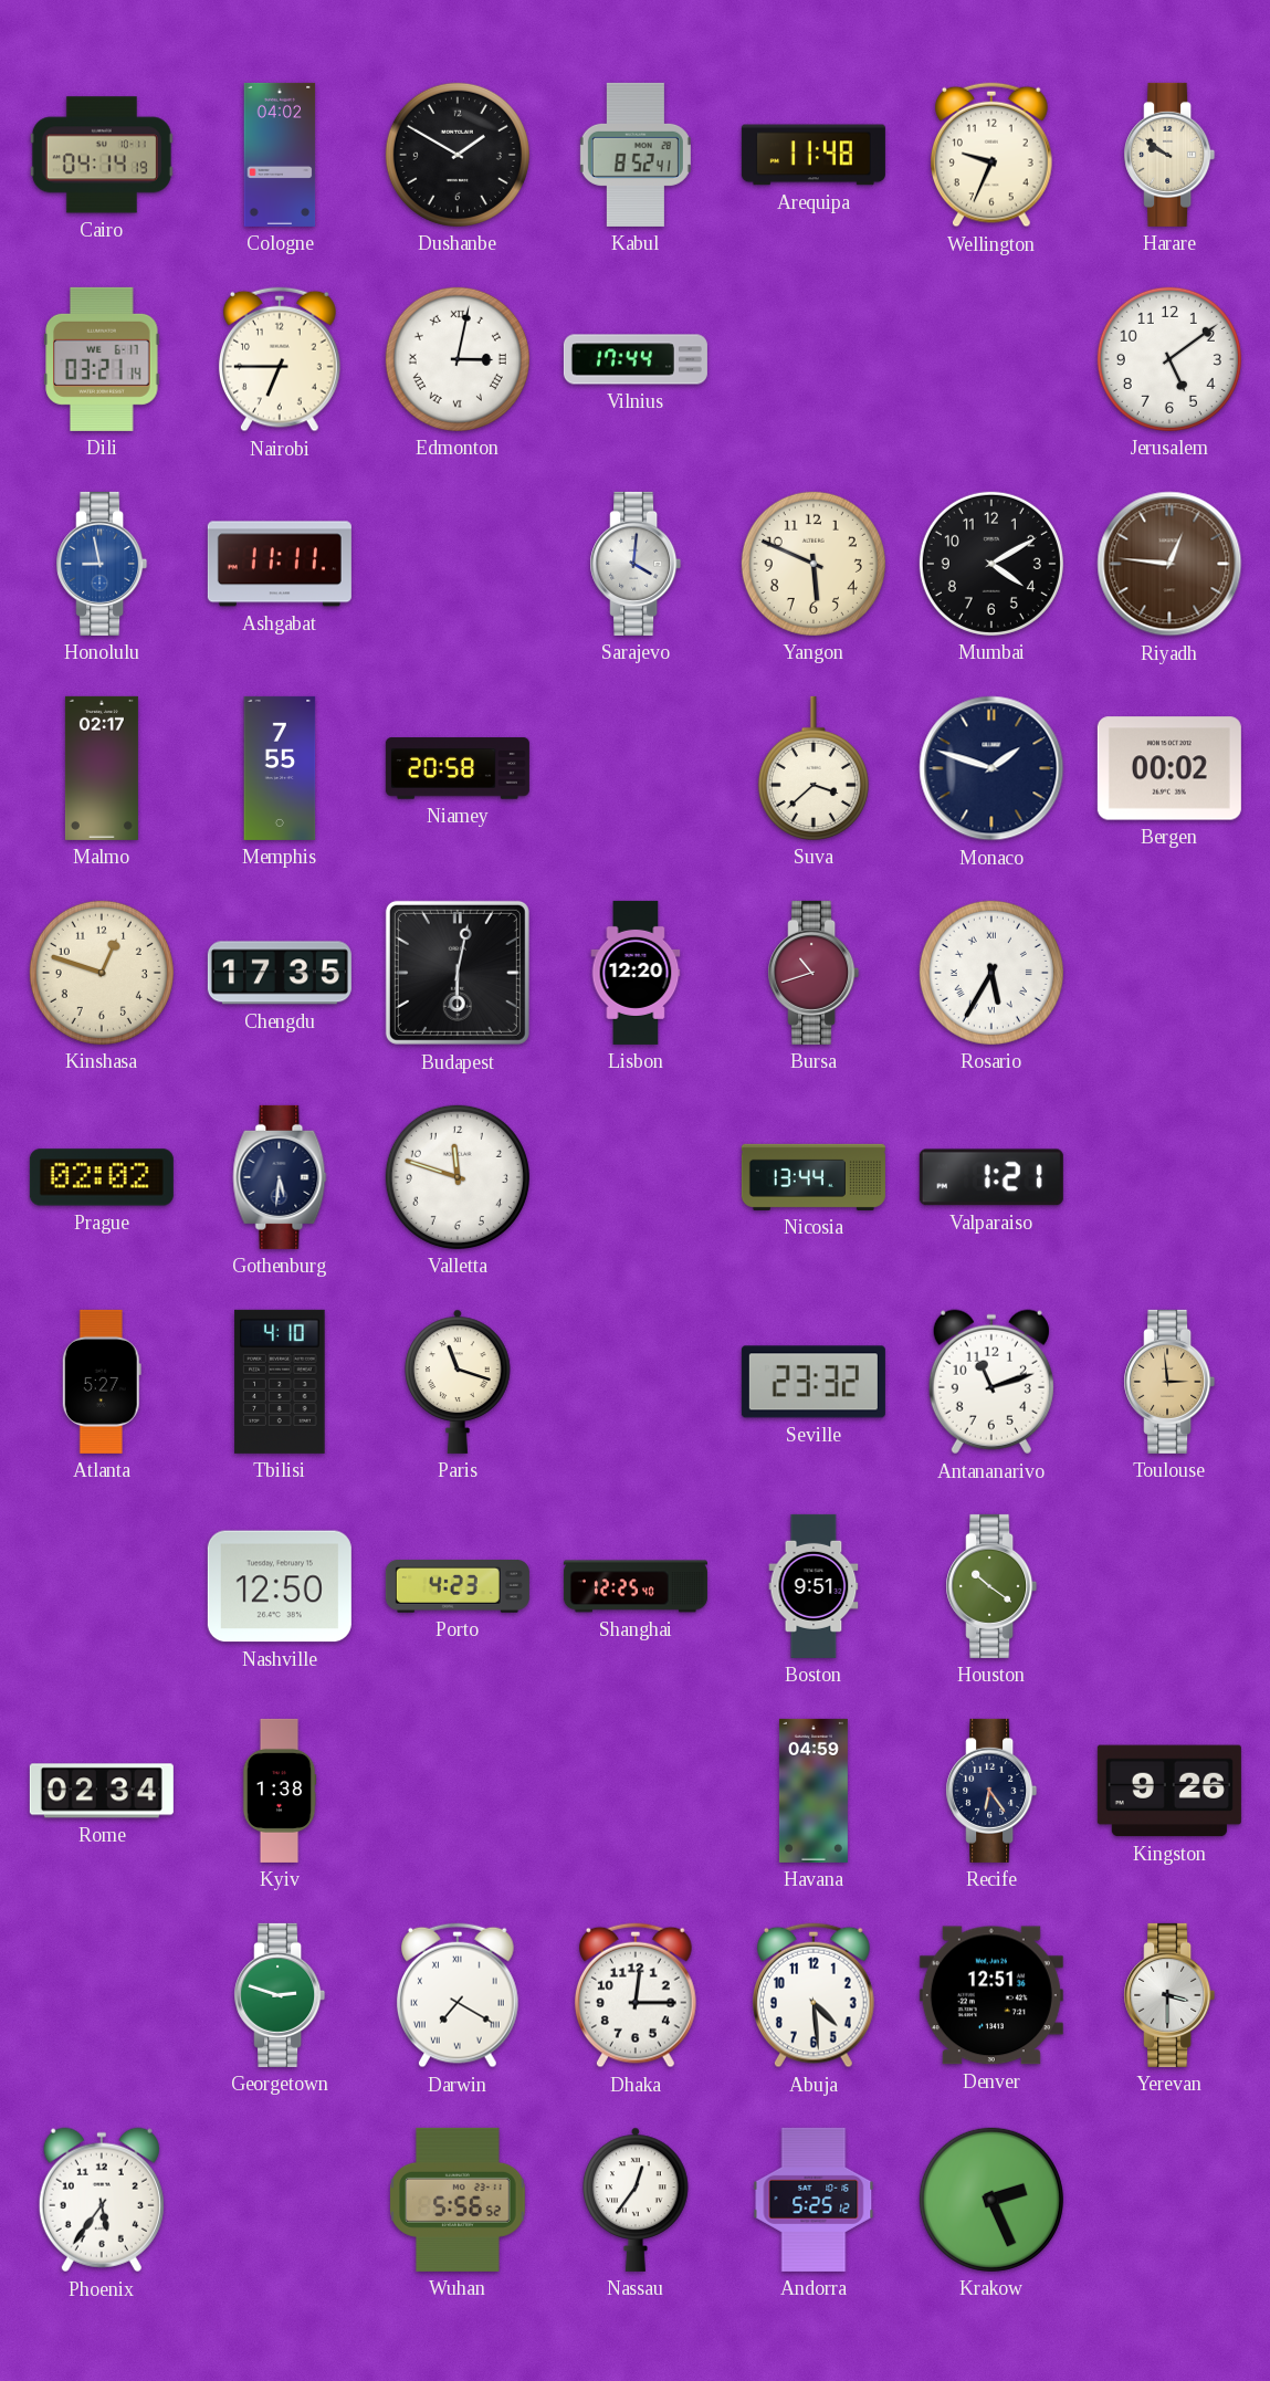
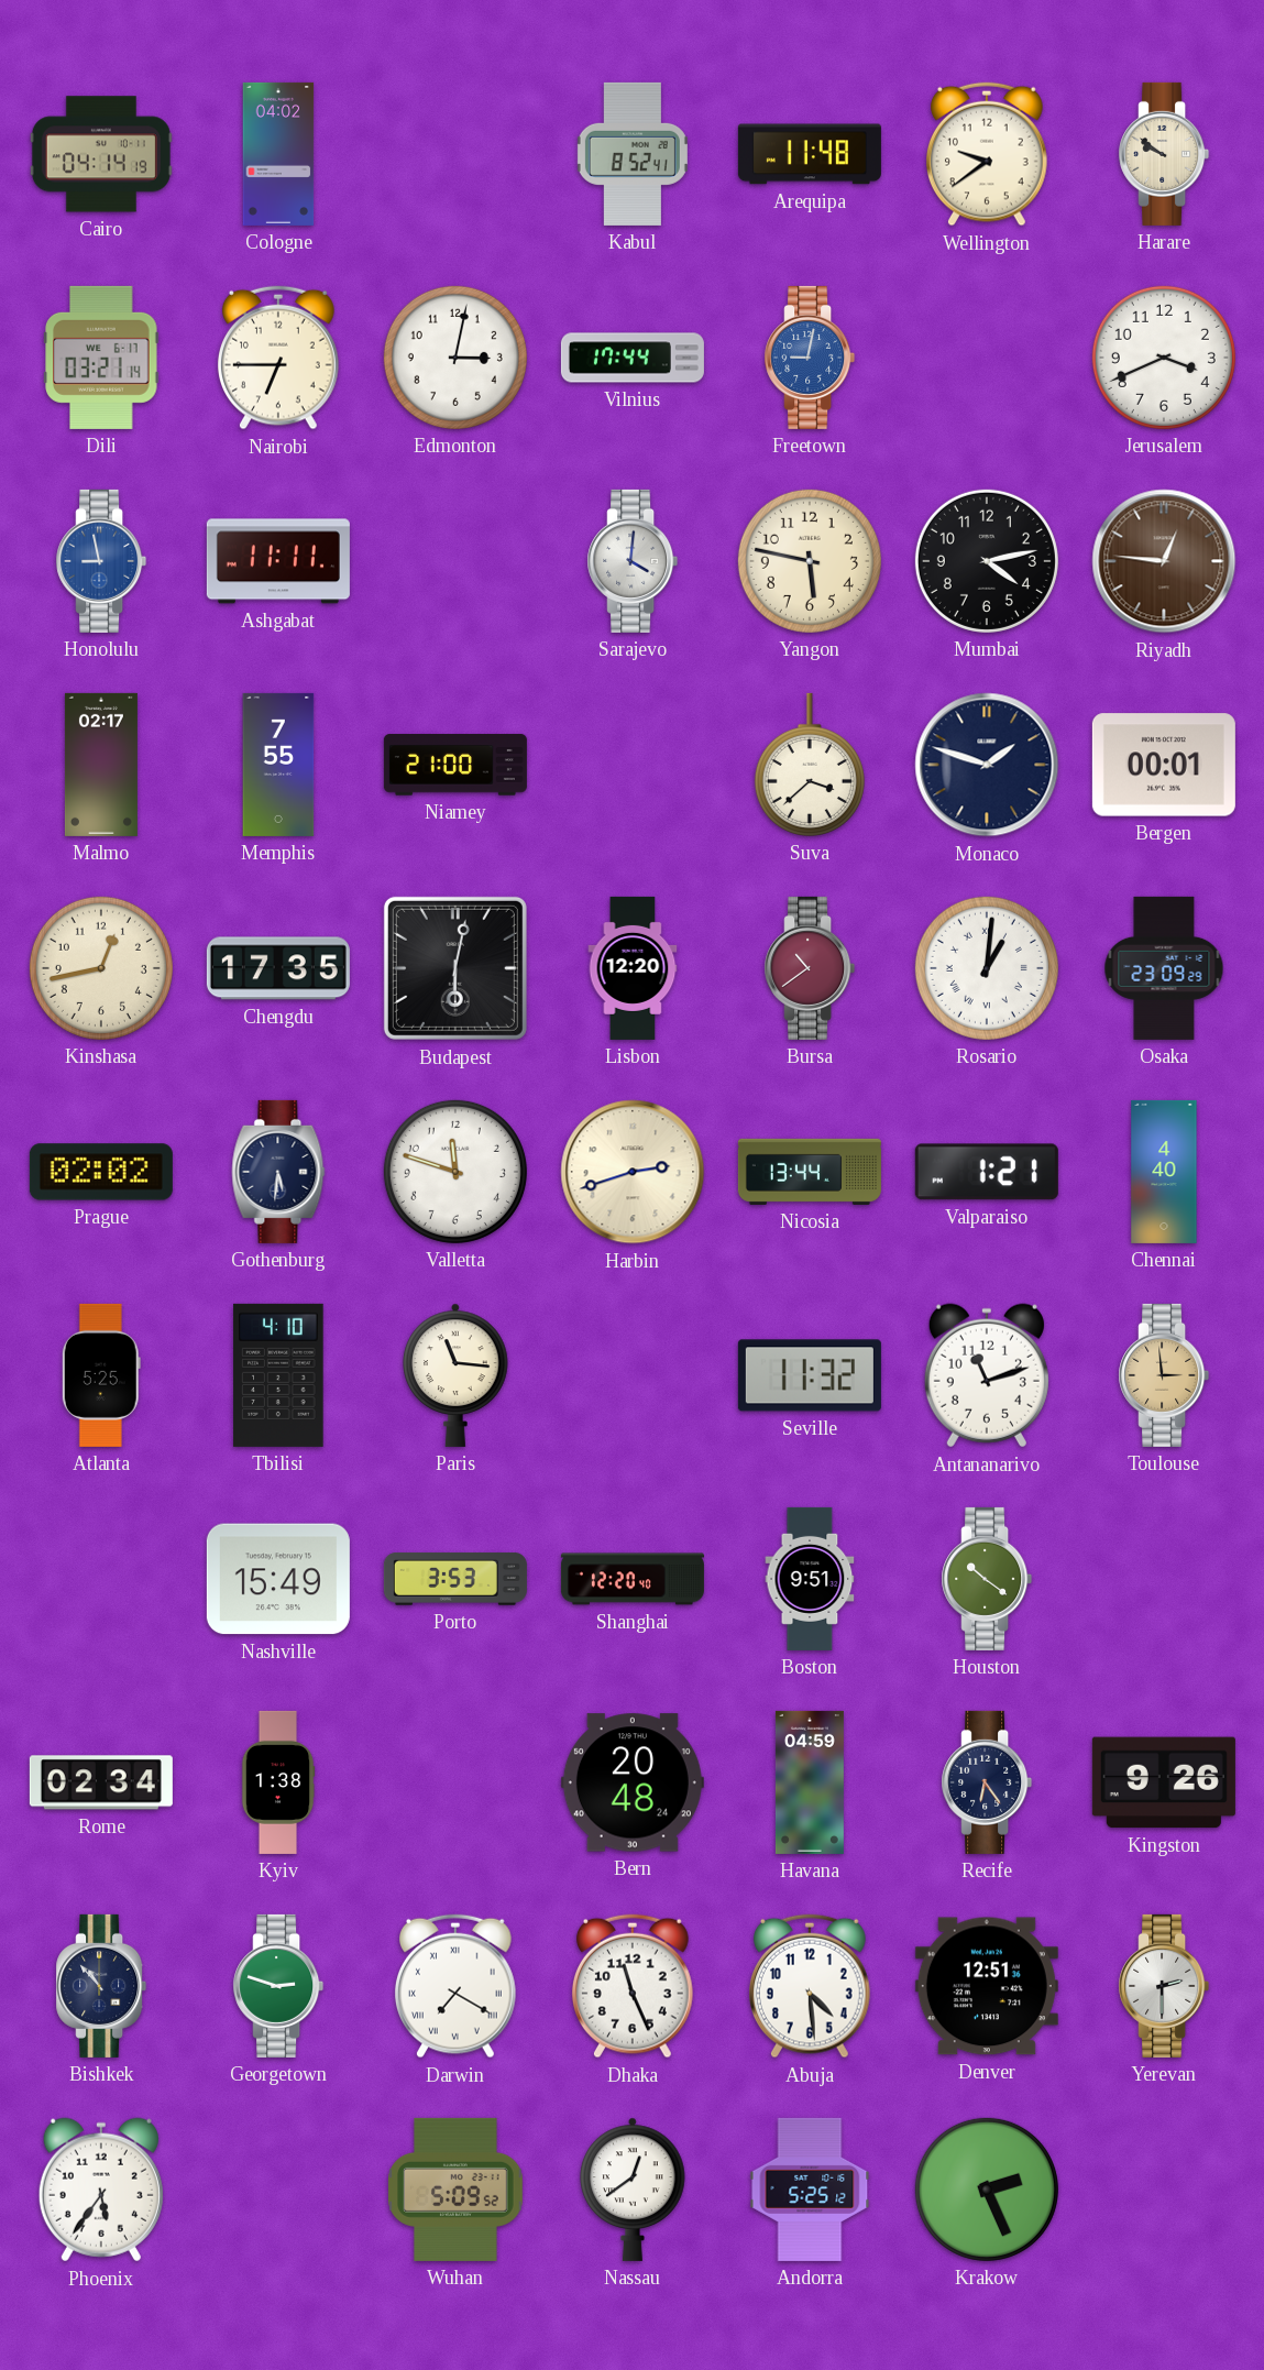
Dushanbe: 1:50 -> none (458, 155)
Wellington: 9:34 -> 9:39 (987, 154)
Edmonton numerals: Roman -> Arabic (455, 358)
Freetown: none -> 9:02 (810, 358)
Jerusalem: 5:09 -> 3:41 (1164, 358)
Yangon: 5:49 -> 5:47 (810, 561)
Mumbai: 4:10 -> 4:13 (987, 561)
Niamey: 20:58 -> 21:00 (455, 765)
Bergen: 00:02 -> 00:01 (1164, 765)
Kinshasa: 12:48 -> 12:43 (101, 968)
Bursa: 10:42 -> 10:39 (810, 968)
Rosario: 5:35 -> 1:01 (987, 968)
Osaka: none -> 23:09 (1164, 968)
Harbin: none -> 2:42 (633, 1172)
Chennai: none -> 4:40 (1164, 1172)
Atlanta: 5:27 -> 5:25 (101, 1375)
Paris: 11:18 -> 11:16 (455, 1375)
Seville: 23:32 -> 11:32 (810, 1375)
Nashville: 12:50 -> 15:49 (278, 1579)
Porto: 4:23 -> 3:53 (455, 1580)
Shanghai: 12:25 -> 12:20 (633, 1579)
Bern: none -> 20:48 (633, 1782)
Bishkek: none -> 10:53 (101, 1986)
Dhaka: 12:15 -> 11:26 (633, 1986)
Yerevan: 3:30 -> 2:30 (1164, 1986)
Wuhan: 5:56 -> 5:09 (455, 2190)
Nassau: 12:36 -> 12:39 (633, 2190)
